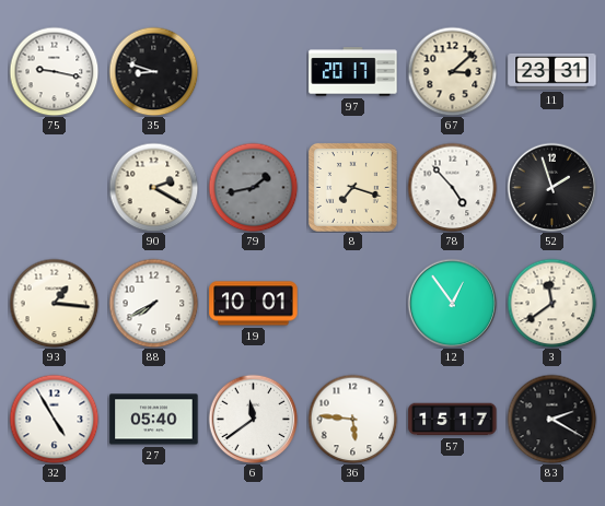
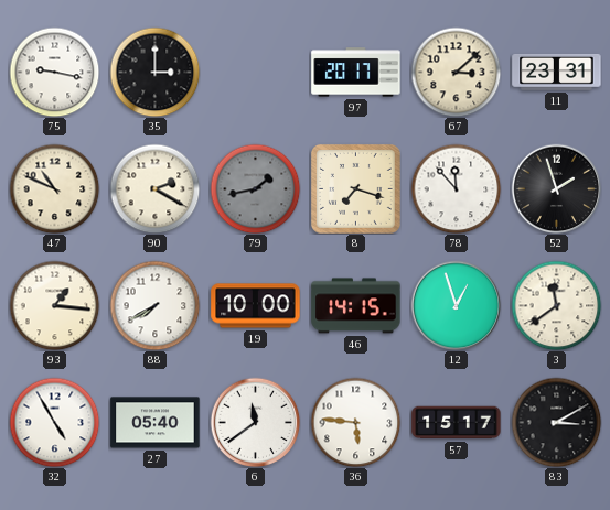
35: 8:48 -> 3:00 (154, 72)
47: none -> 10:49 (54, 188)
78: 4:53 -> 11:53 (456, 188)
19: 10:01 -> 10:00 (256, 306)
46: none -> 14:15 (356, 306)
12: 12:54 -> 12:57 (456, 305)
83: 2:20 -> 3:10 (556, 422)
